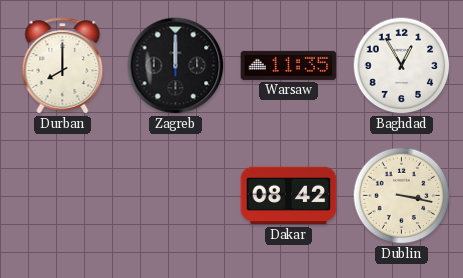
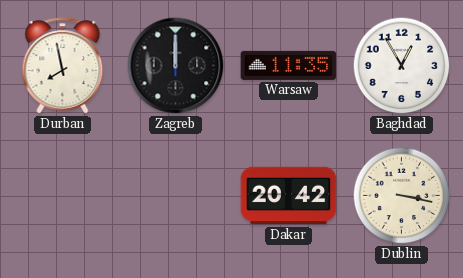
Durban: 8:00 -> 7:58 (63, 66)
Dakar: 08:42 -> 20:42 (289, 196)
